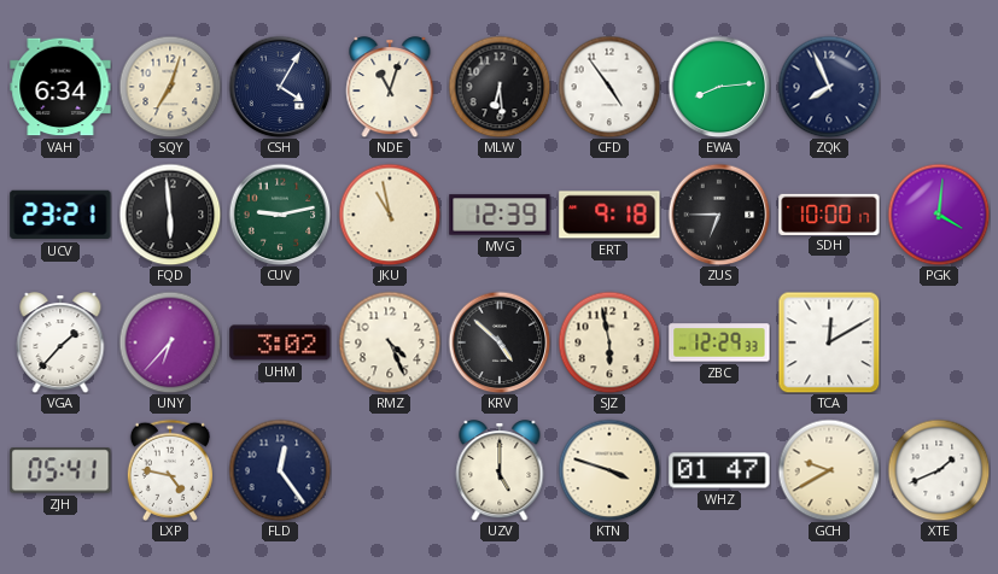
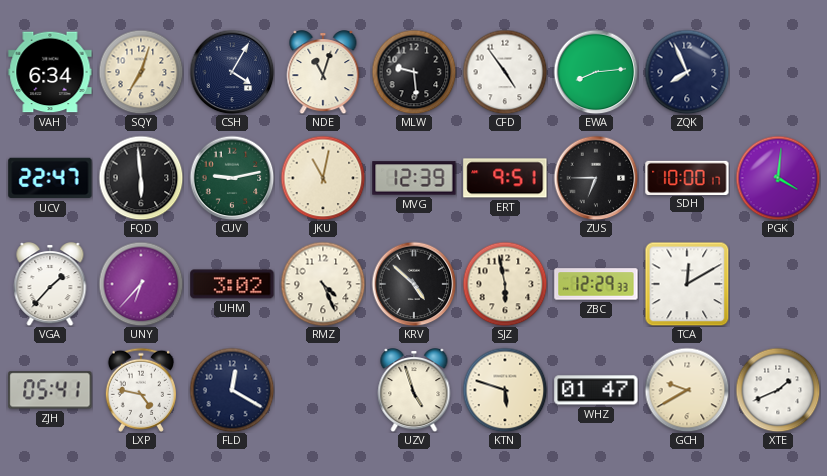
MLW: 6:29 -> 9:29 (414, 72)
UCV: 23:21 -> 22:47 (50, 178)
JKU: 10:58 -> 11:02 (323, 178)
ERT: 9:18 -> 9:51 (505, 178)
FLD: 12:24 -> 12:20 (232, 390)
UZV: 5:00 -> 4:57 (414, 391)
KTN: 3:48 -> 5:48 (505, 390)
